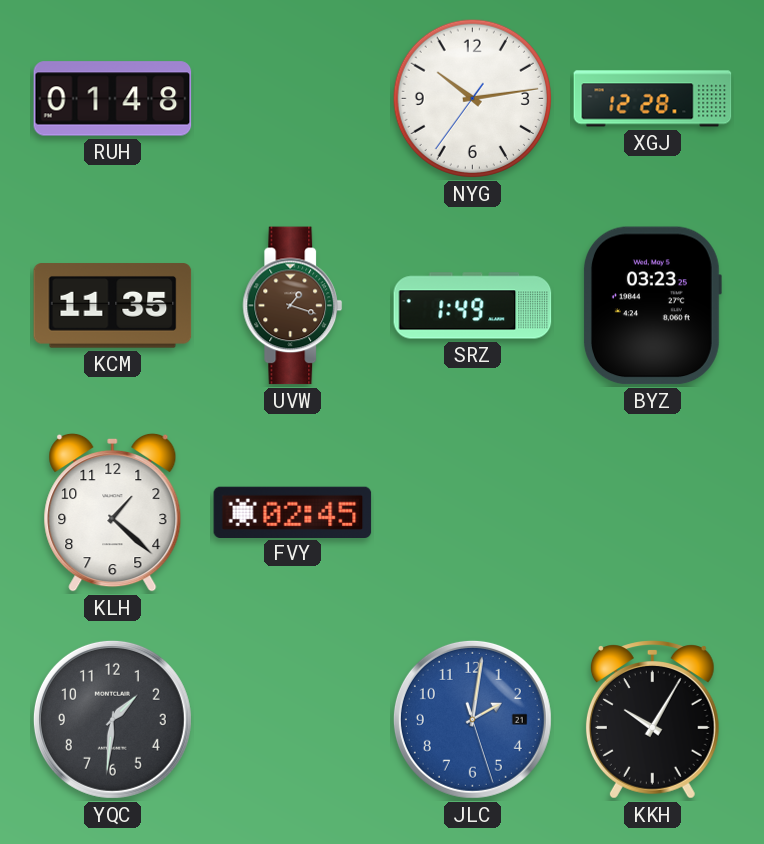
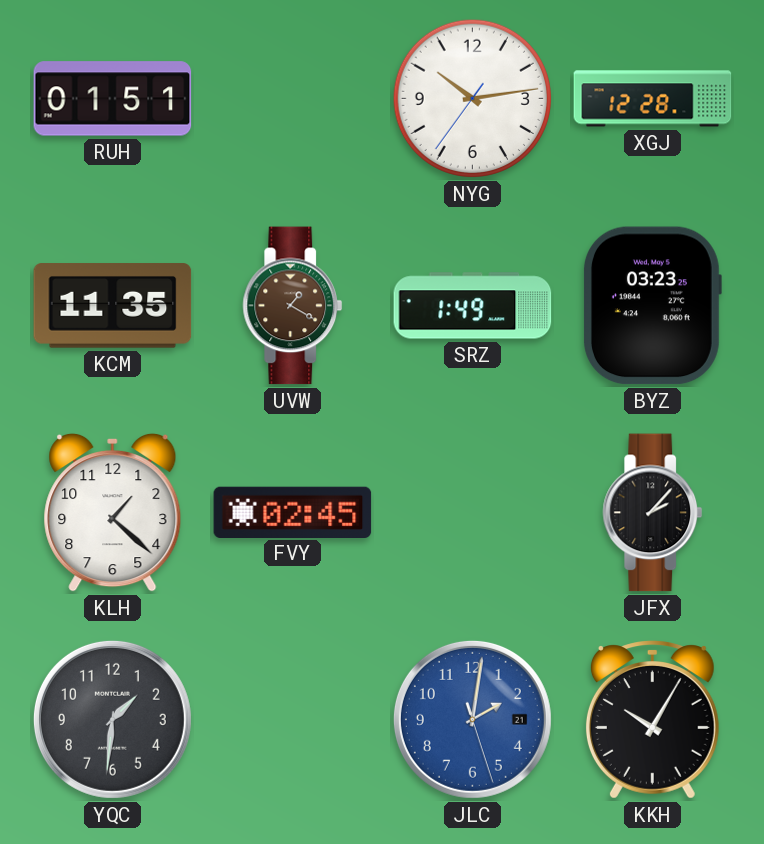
RUH: 01:48 -> 01:51 (113, 99)
UVW: 1:18 -> 1:20 (293, 306)
JFX: none -> 2:07 (653, 513)
